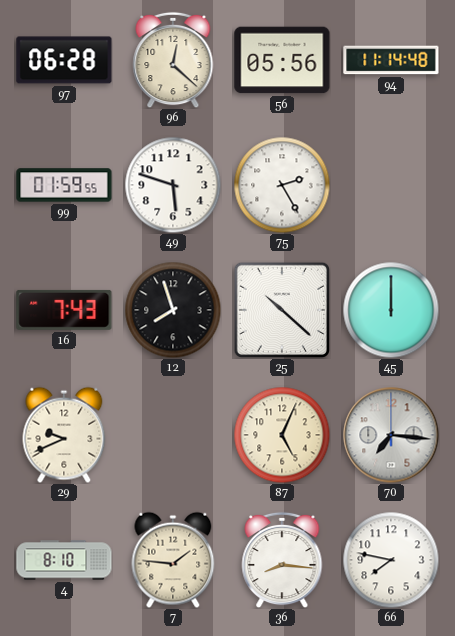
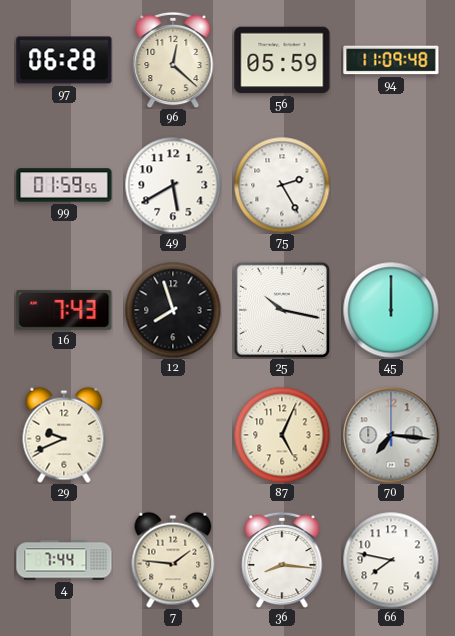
56: 05:56 -> 05:59 (282, 60)
94: 11:14 -> 11:09 (391, 60)
49: 5:48 -> 5:40 (173, 185)
25: 10:22 -> 10:17 (281, 309)
4: 8:10 -> 7:44 (64, 560)
